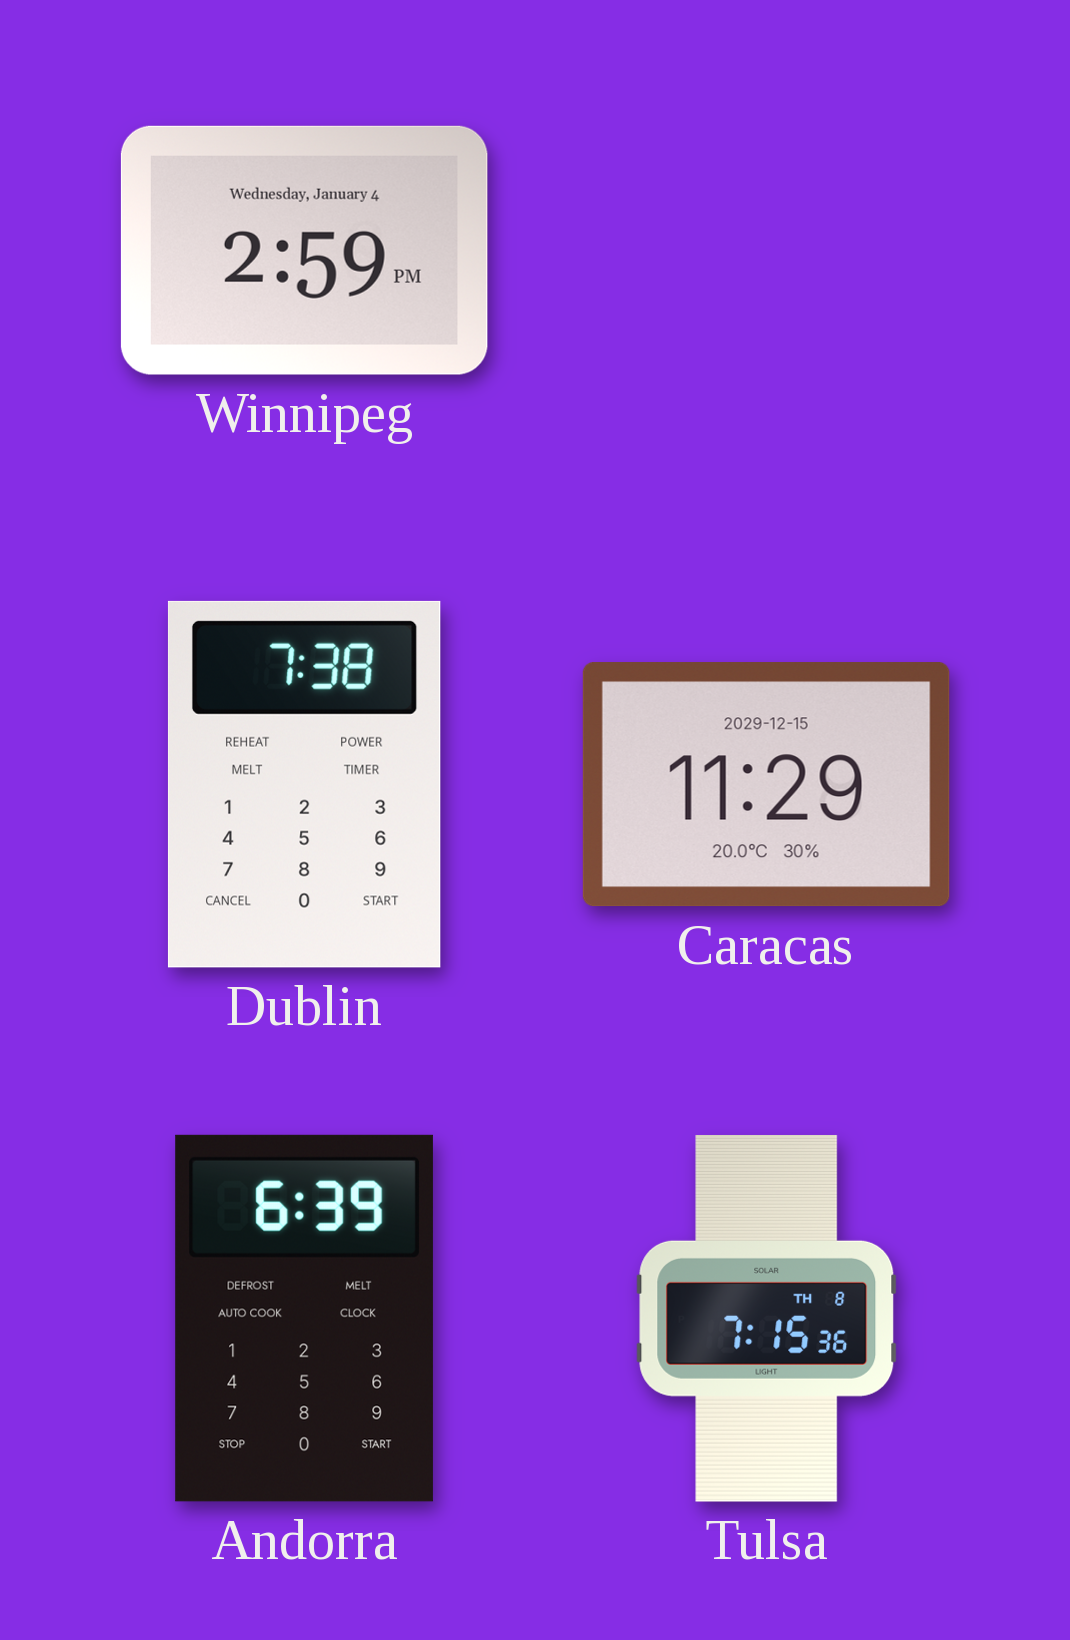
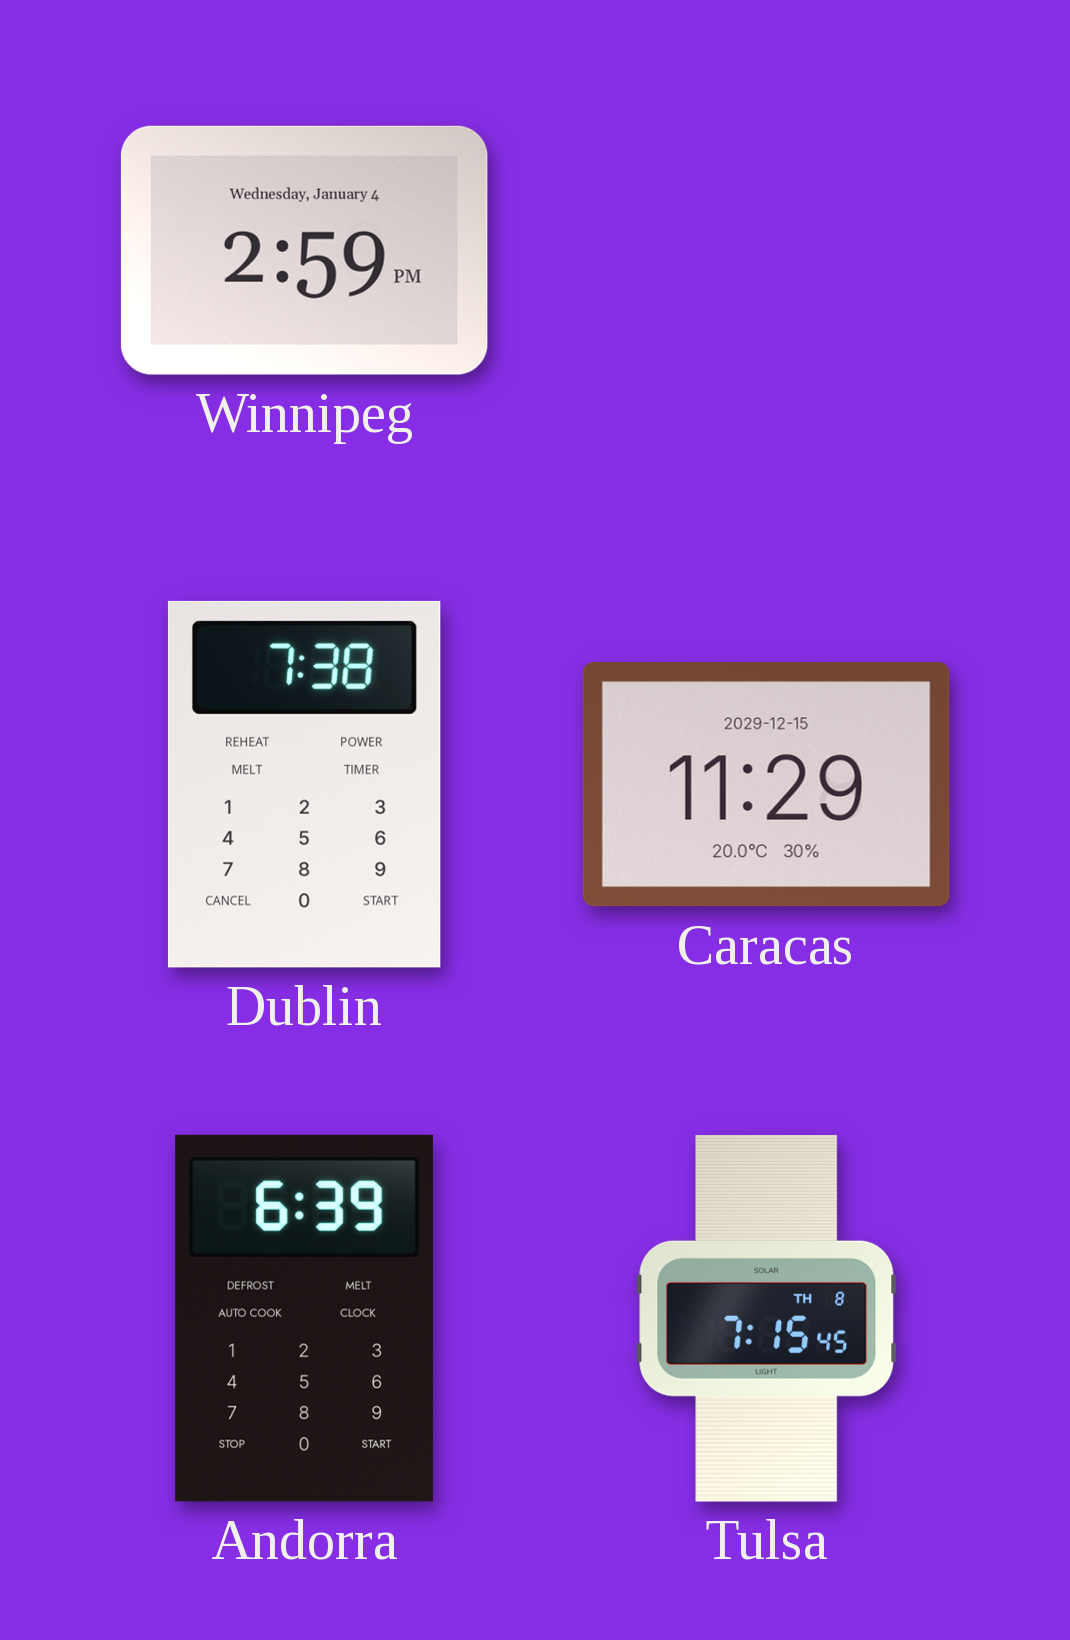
Tulsa: 7:15:36 -> 7:15:45 (767, 1318)
